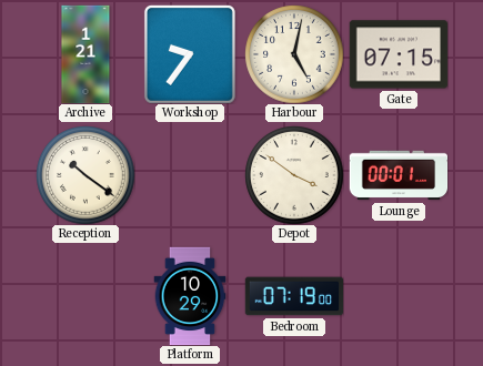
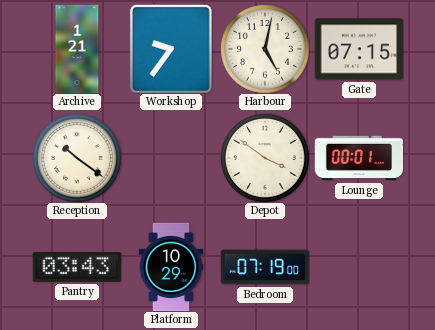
Pantry: none -> 03:43 (77, 268)
